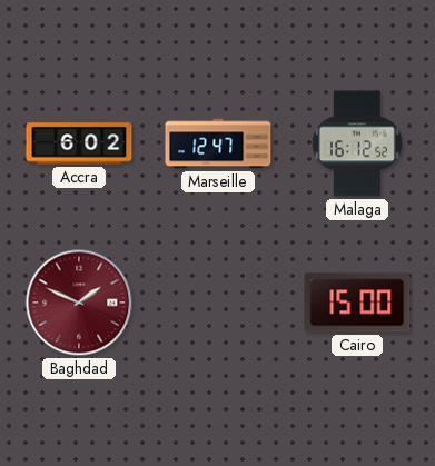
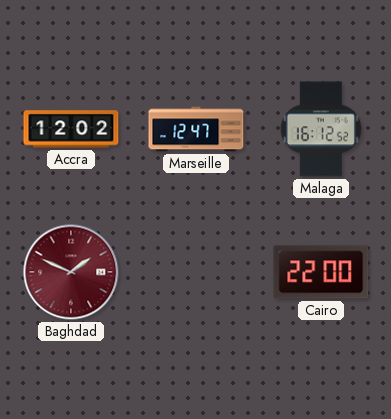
Accra: 6:02 -> 12:02 (71, 129)
Cairo: 15:00 -> 22:00 (321, 272)
